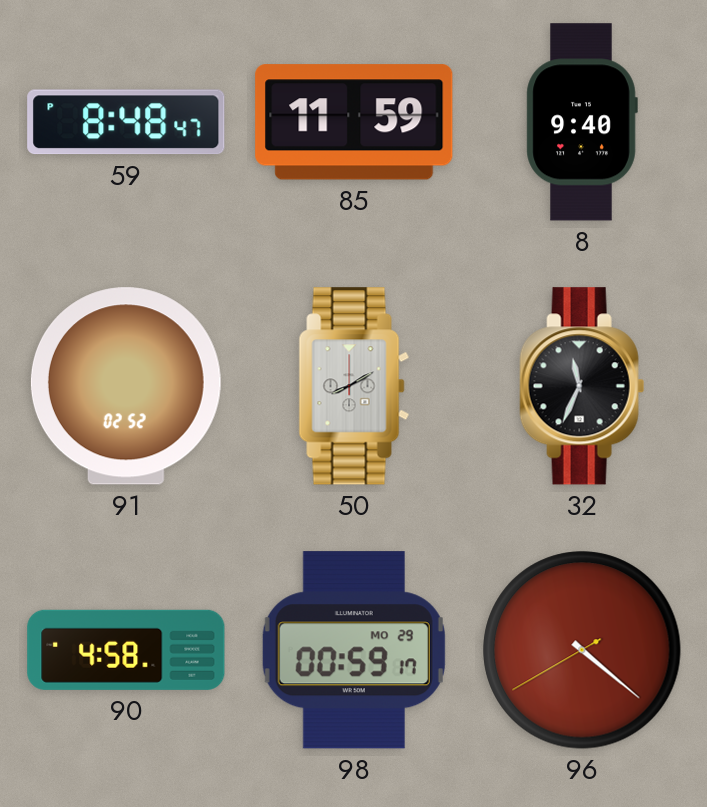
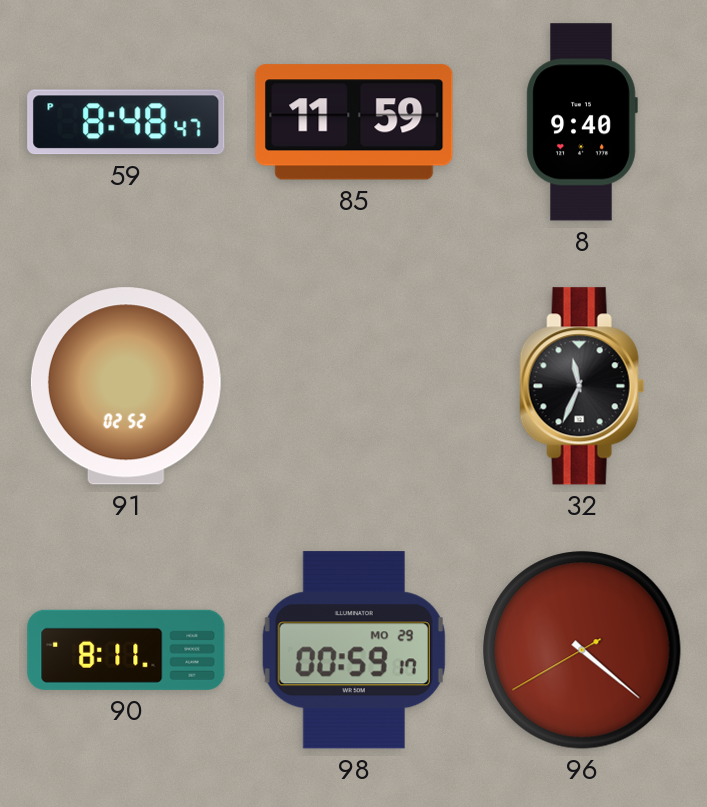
50: 8:10 -> none (354, 386)
90: 4:58 -> 8:11 (126, 650)
